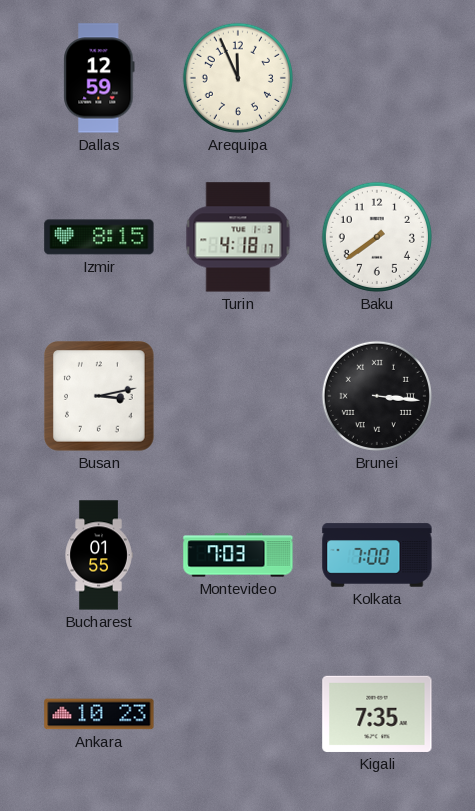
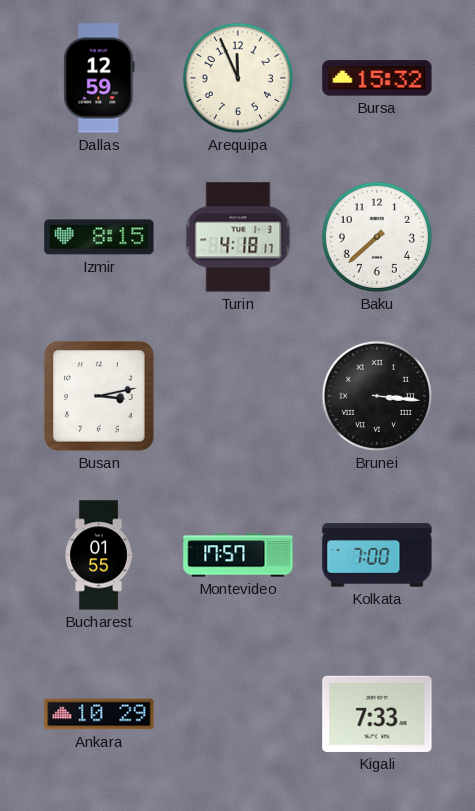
Bursa: none -> 15:32 (377, 78)
Baku: 7:39 -> 7:38 (377, 237)
Montevideo: 7:03 -> 17:57 (238, 555)
Ankara: 10:23 -> 10:29 (99, 714)
Kigali: 7:35 -> 7:33 (377, 714)
